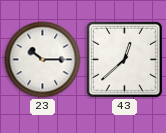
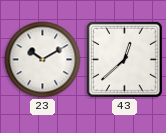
23: 10:15 -> 10:10 (43, 60)
